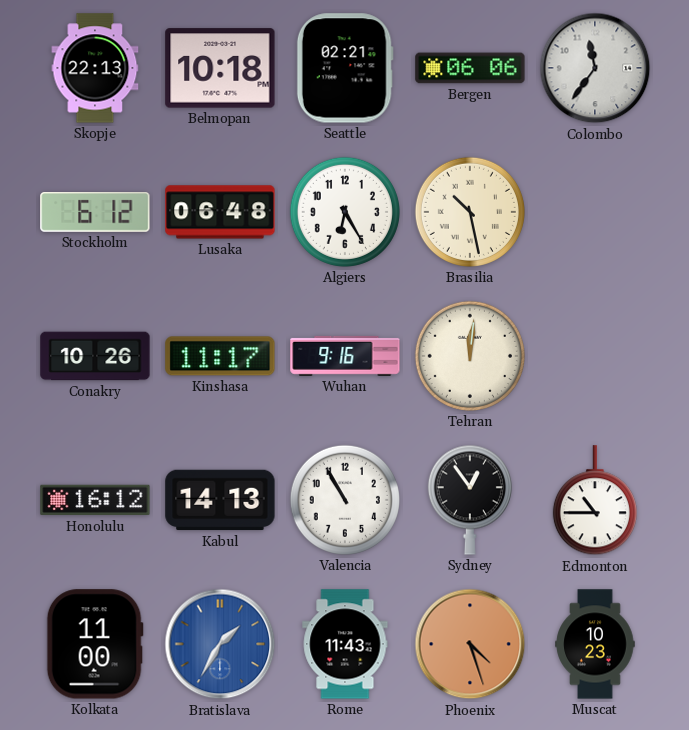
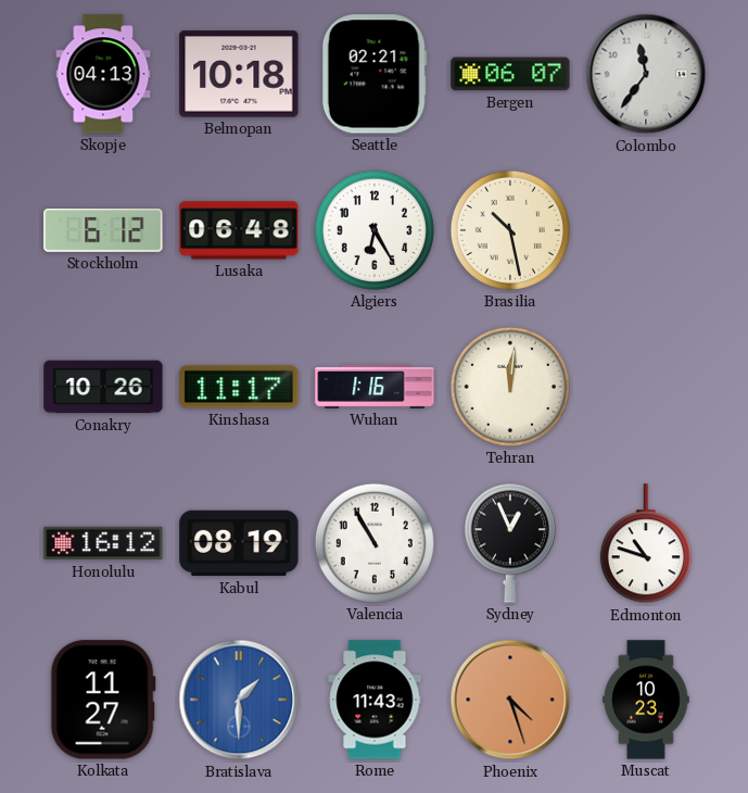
Skopje: 22:13 -> 04:13 (103, 74)
Bergen: 06:06 -> 06:07 (510, 74)
Wuhan: 9:16 -> 1:16 (375, 387)
Kabul: 14:13 -> 08:19 (239, 543)
Sydney: 12:54 -> 12:56 (510, 543)
Edmonton: 10:45 -> 10:48 (646, 544)
Kolkata: 11:00 -> 11:27 (103, 700)
Bratislava: 1:35 -> 1:30 (239, 700)
